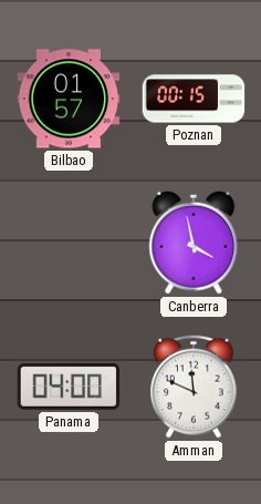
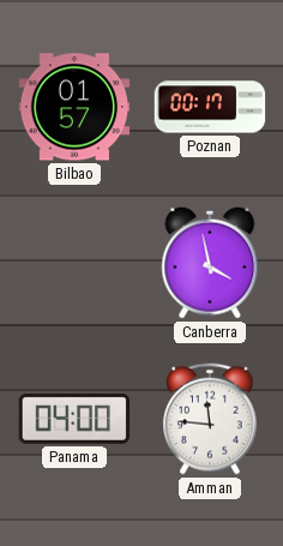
Poznan: 00:15 -> 00:17 (210, 107)
Amman: 11:49 -> 11:46 (211, 419)
